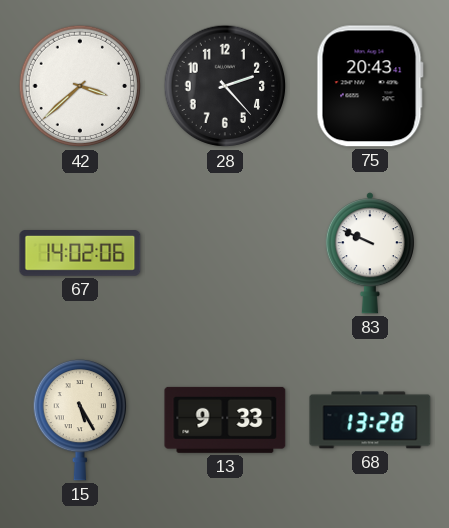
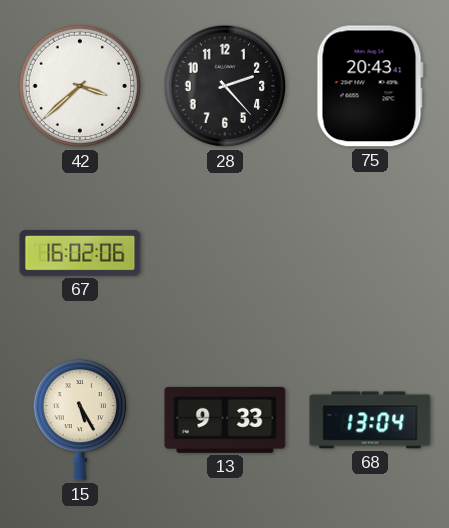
67: 14:02 -> 16:02 (80, 254)
83: 9:49 -> none (370, 253)
68: 13:28 -> 13:04 (370, 420)
